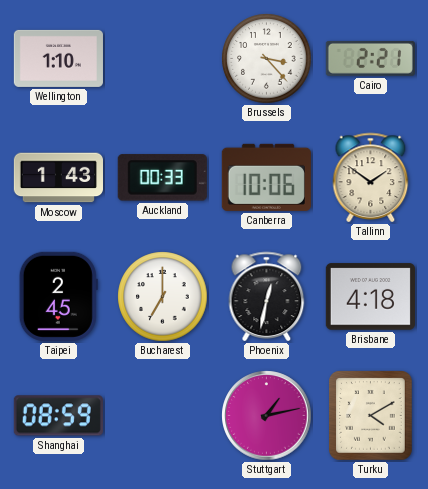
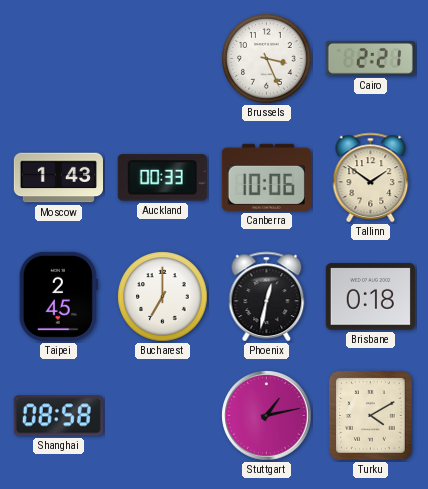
Wellington: 1:10 -> none (58, 58)
Brussels: 3:23 -> 3:26 (267, 59)
Brisbane: 4:18 -> 0:18 (370, 297)
Shanghai: 08:59 -> 08:58 (58, 416)
